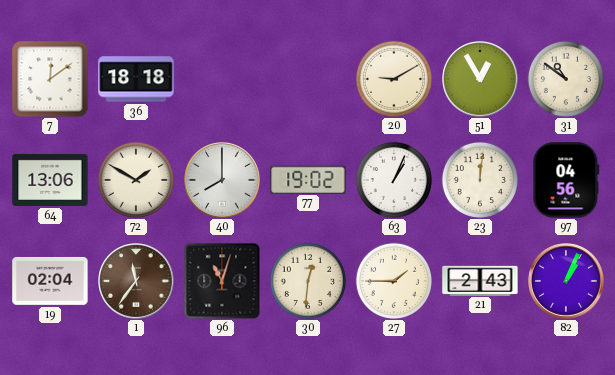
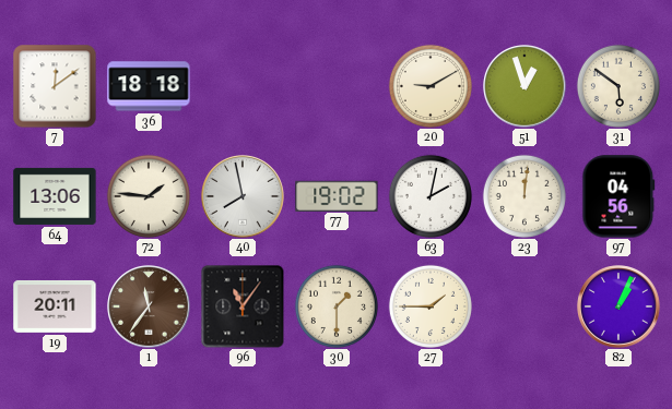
51: 12:55 -> 12:57 (524, 86)
31: 10:51 -> 5:51 (618, 86)
72: 1:50 -> 1:46 (149, 196)
40: 8:00 -> 7:58 (243, 196)
63: 1:04 -> 2:02 (431, 196)
19: 02:04 -> 20:11 (55, 306)
96: 11:03 -> 11:06 (243, 306)
30: 12:31 -> 1:30 (337, 306)
21: 2:43 -> none (480, 280)
